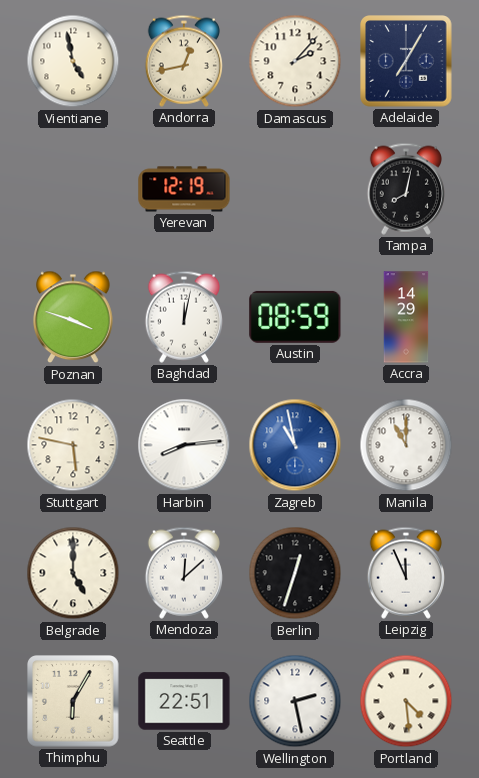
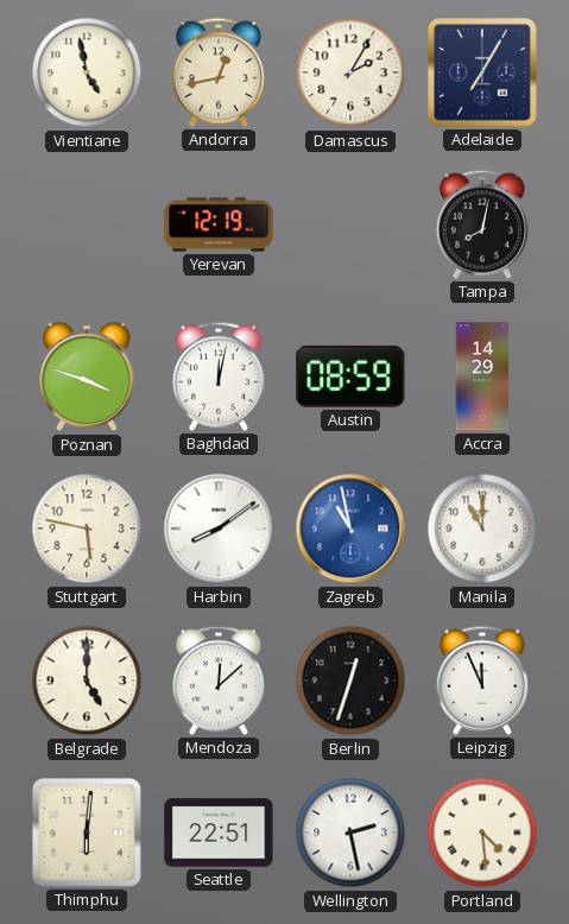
Damascus: 2:07 -> 2:05 (350, 72)
Harbin: 8:14 -> 8:09 (219, 529)
Thimphu: 6:05 -> 6:01 (87, 833)
